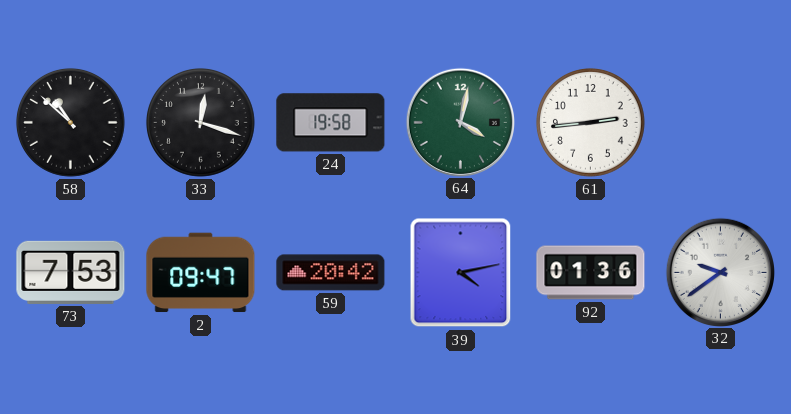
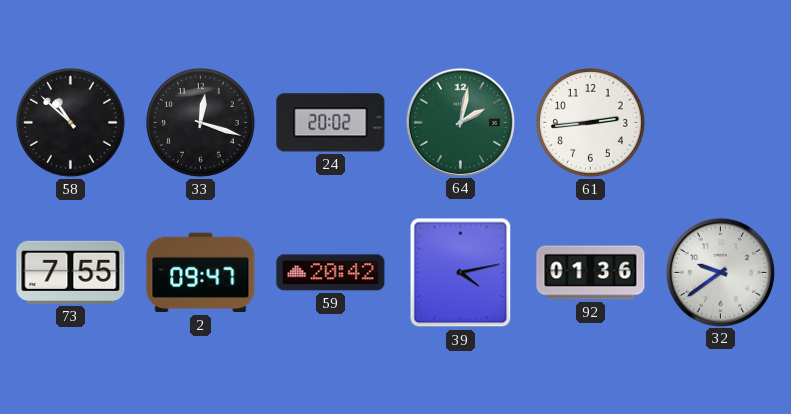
24: 19:58 -> 20:02 (331, 123)
64: 4:02 -> 2:02 (460, 122)
73: 7:53 -> 7:55 (71, 272)
